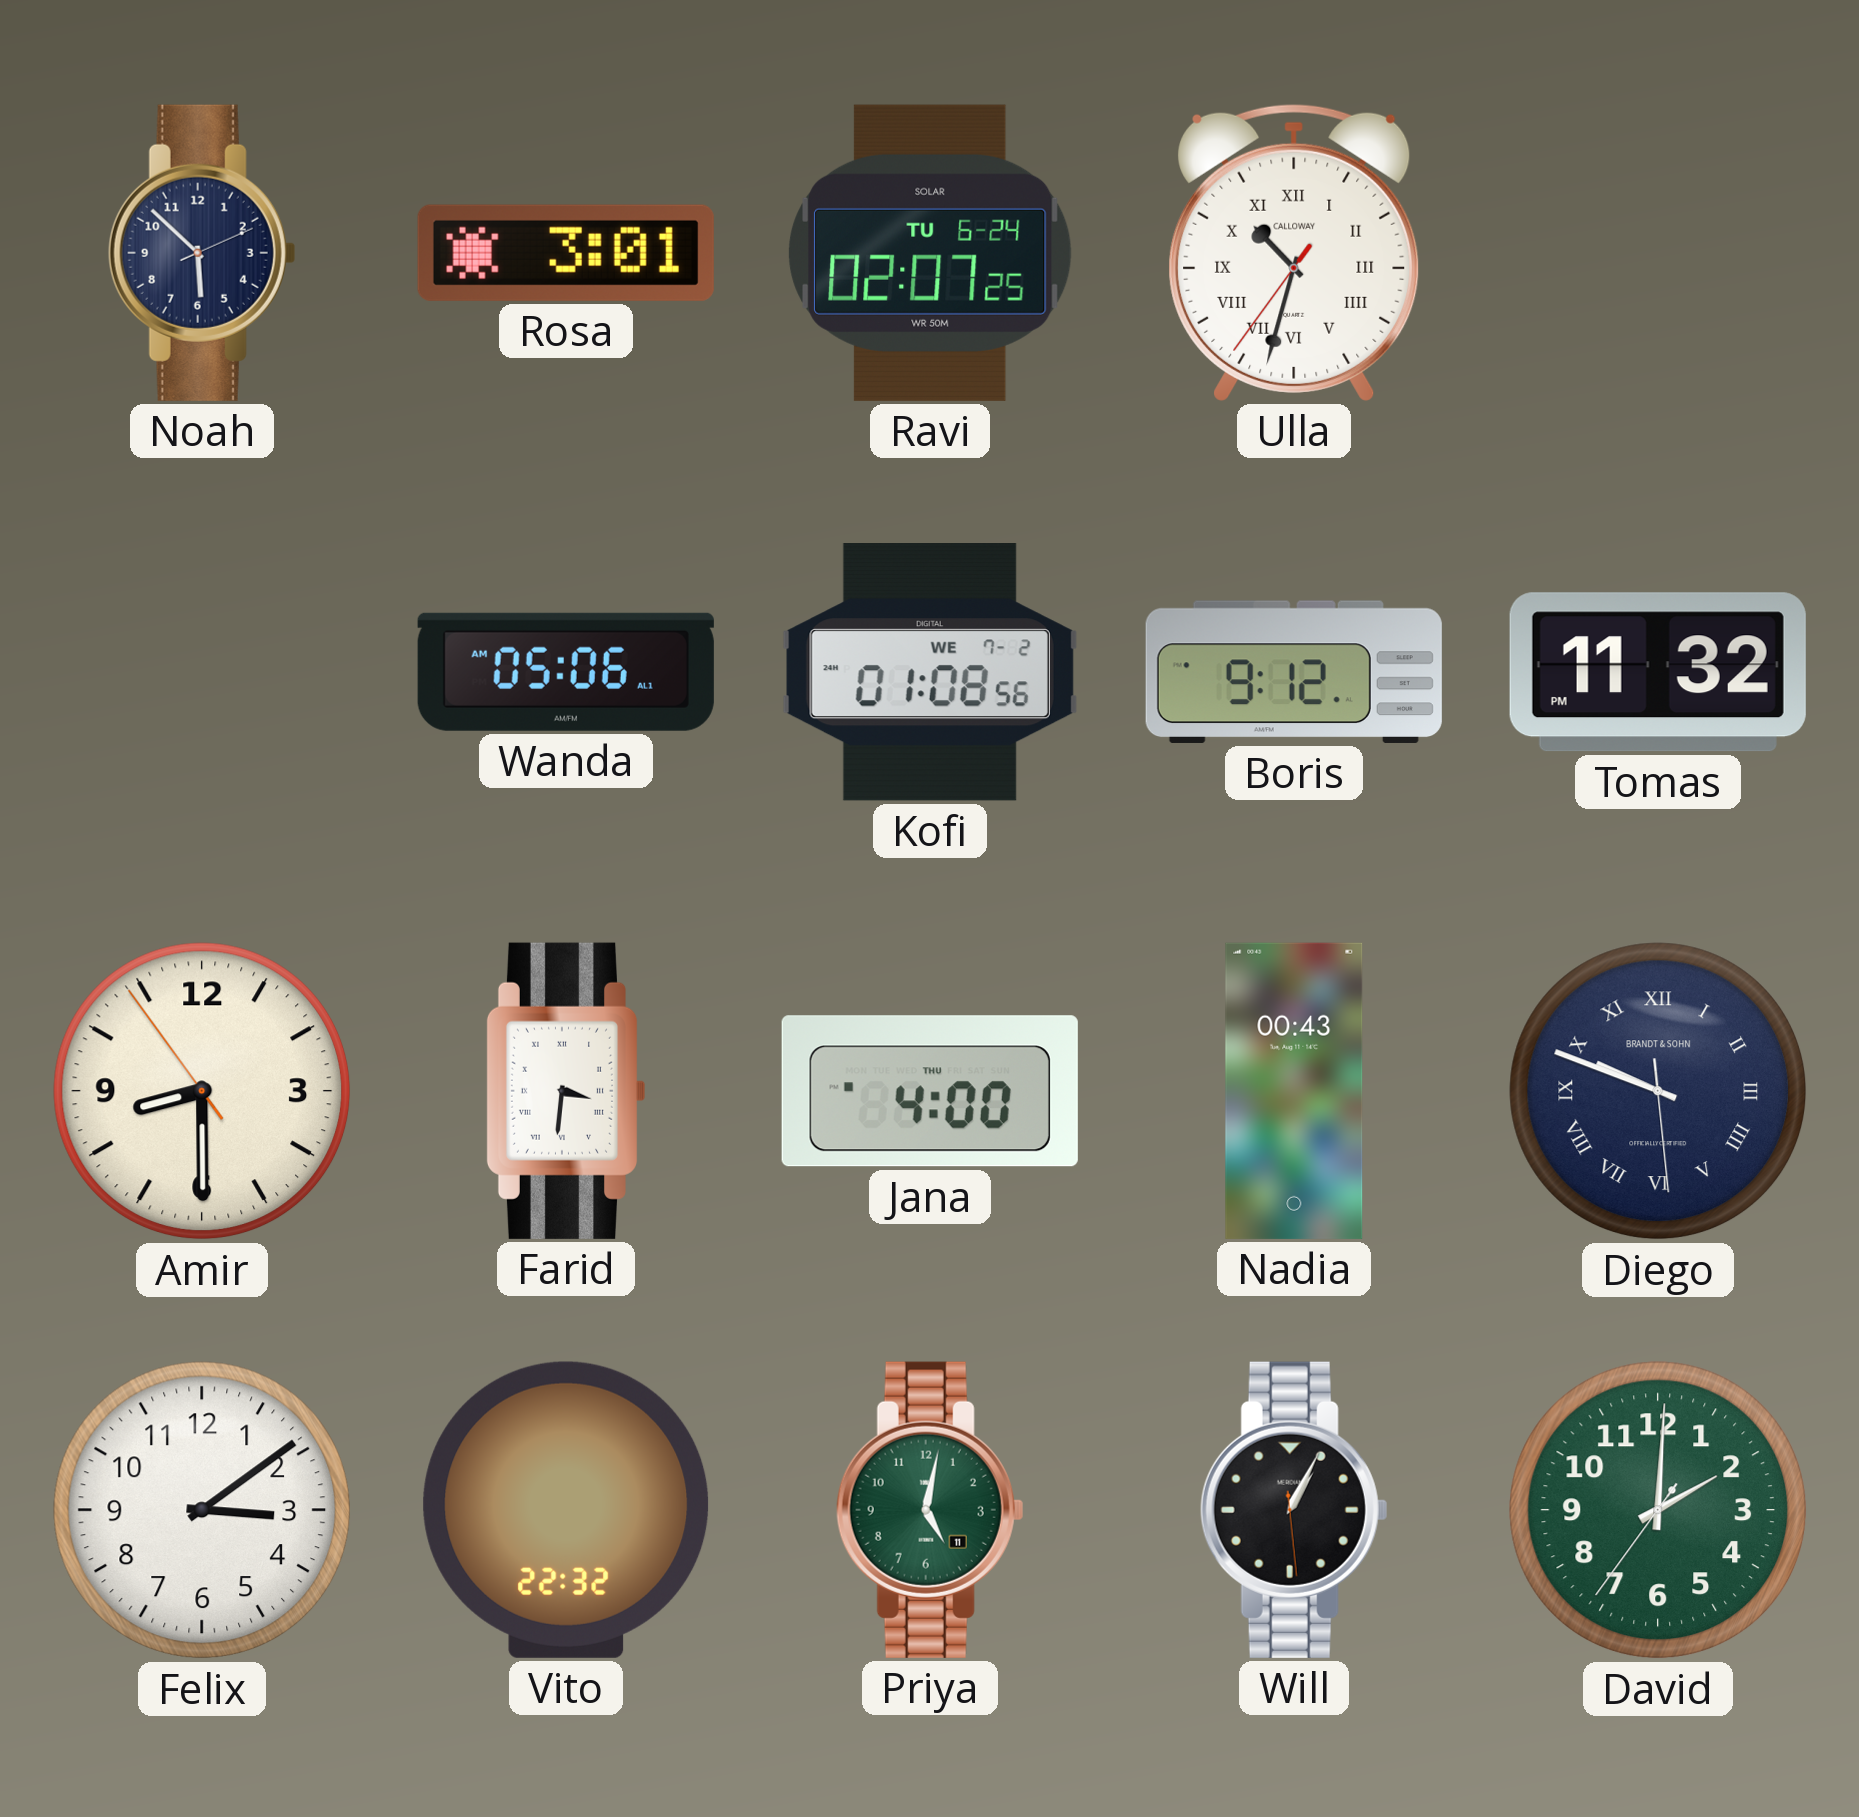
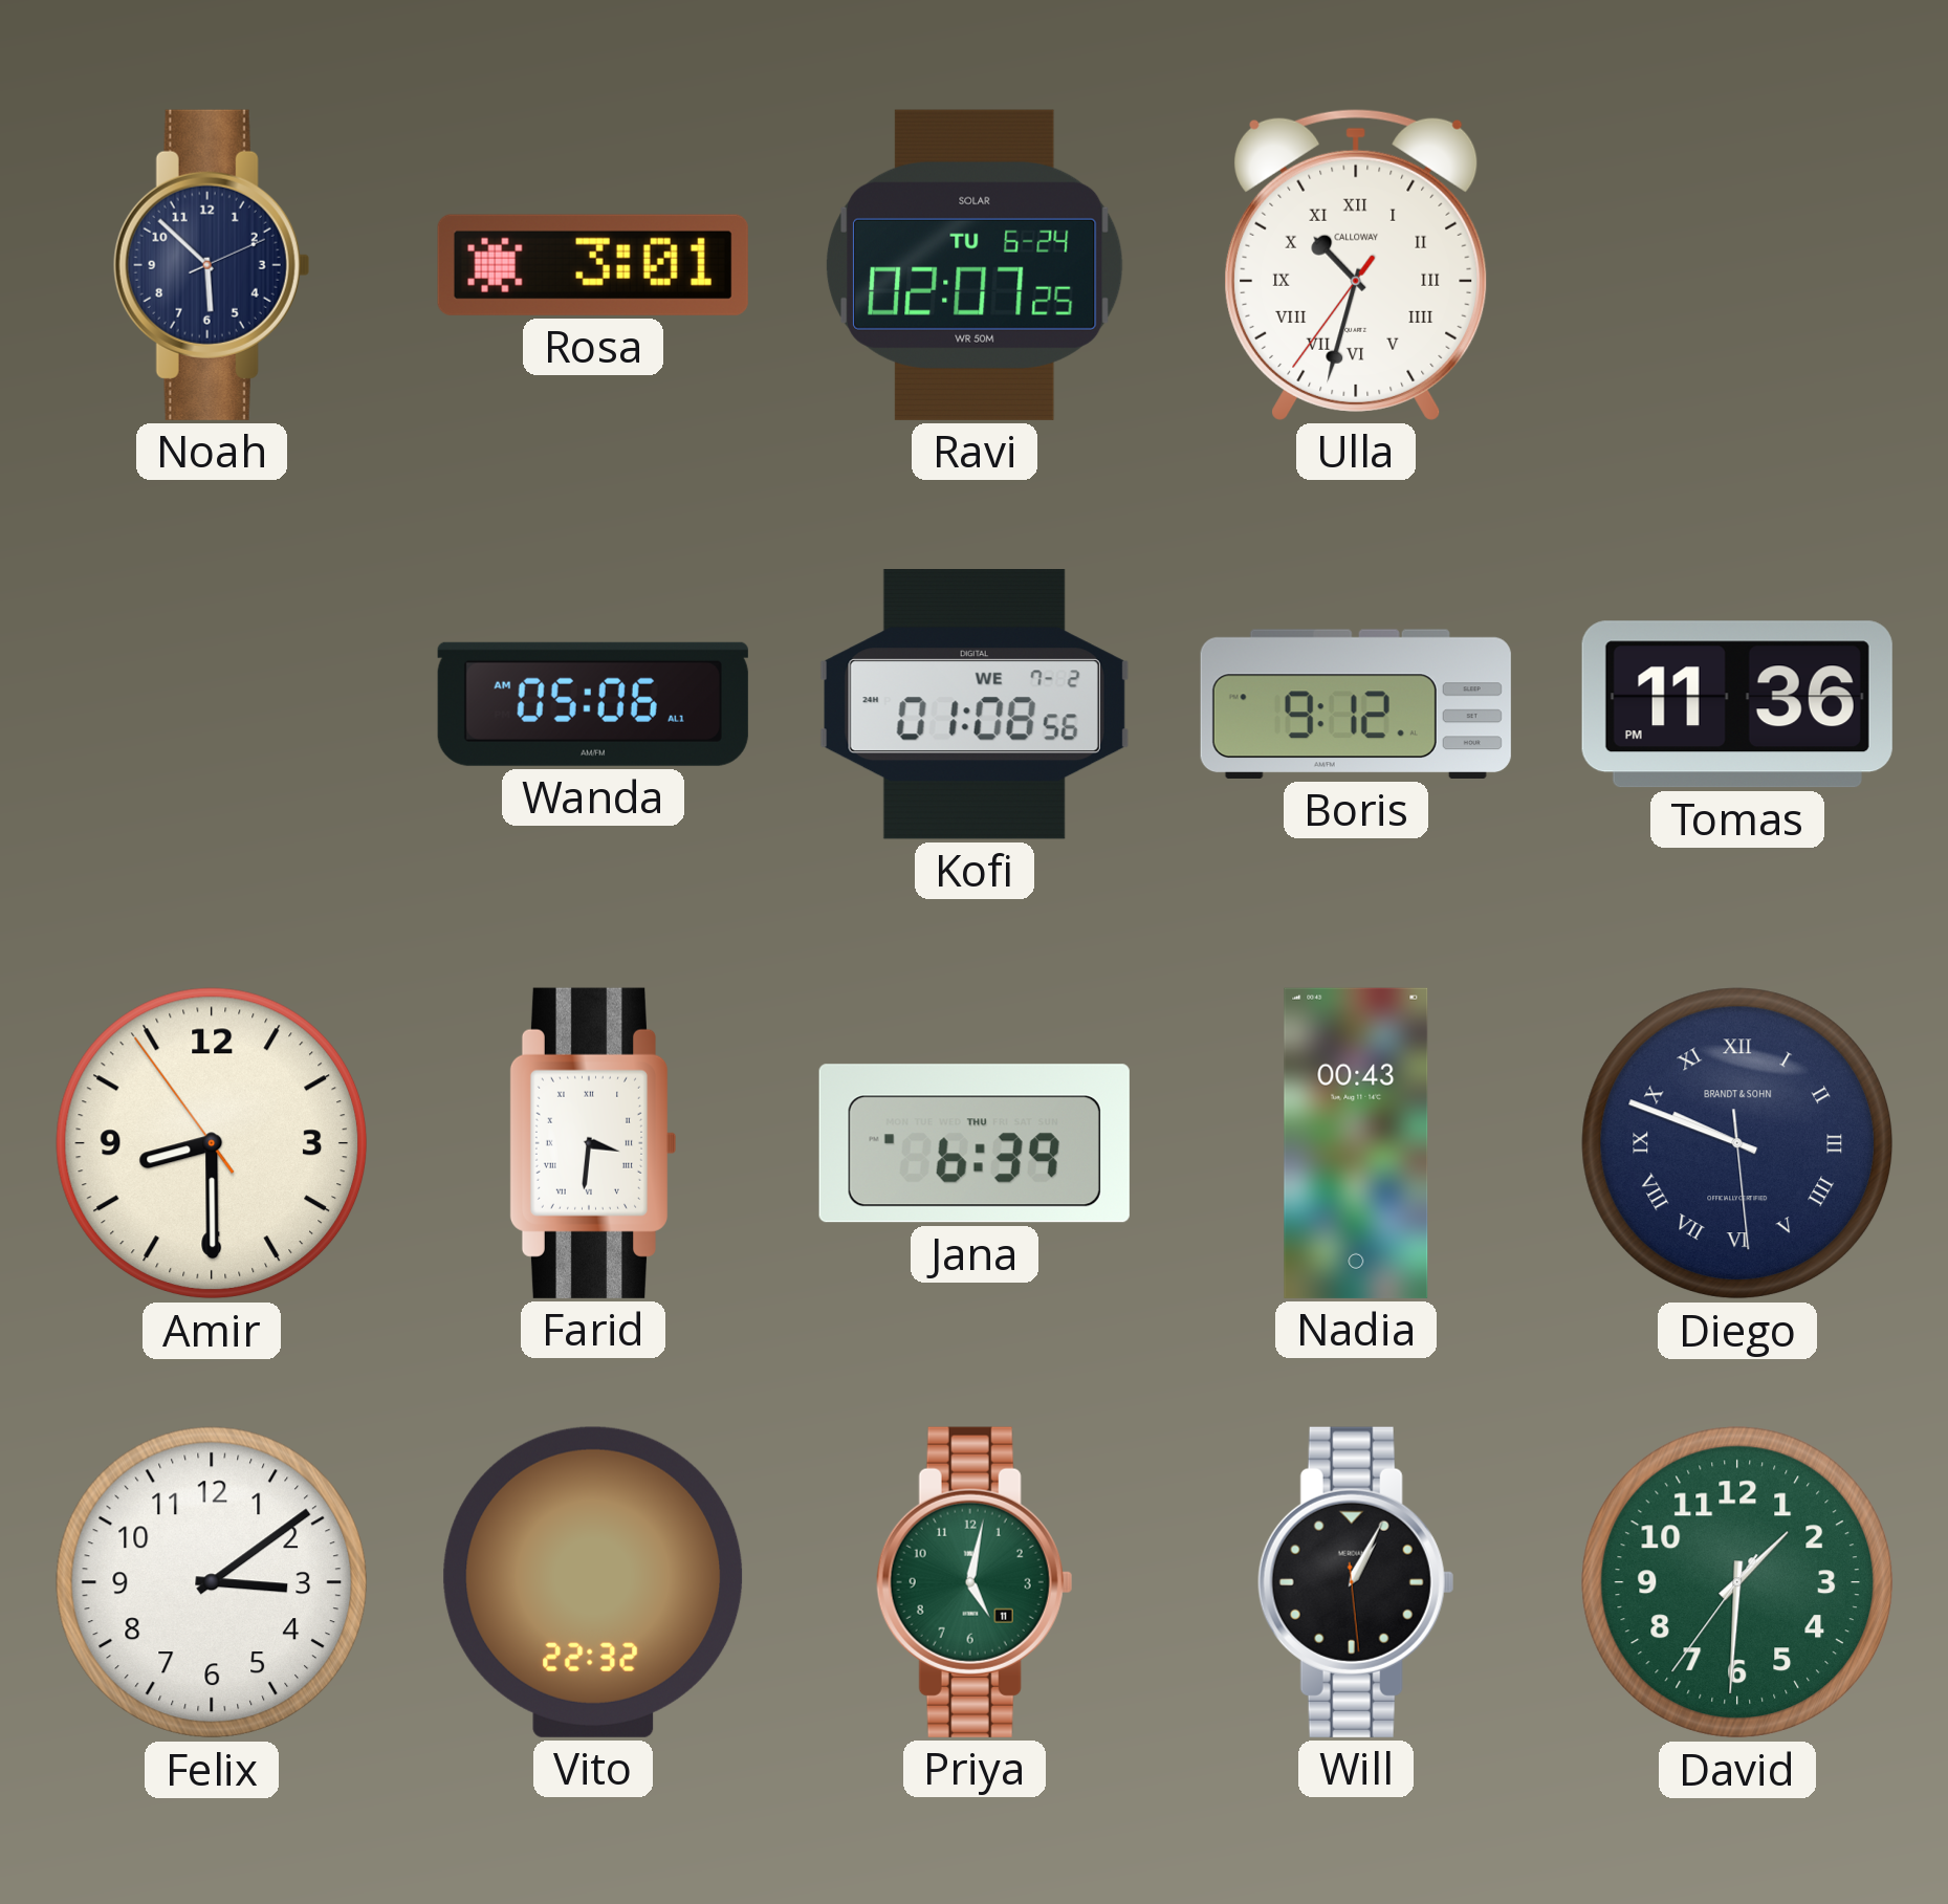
Tomas: 11:32 -> 11:36 (1737, 704)
Jana: 4:00 -> 6:39 (975, 1143)
David: 2:00 -> 1:30 (1737, 1582)
